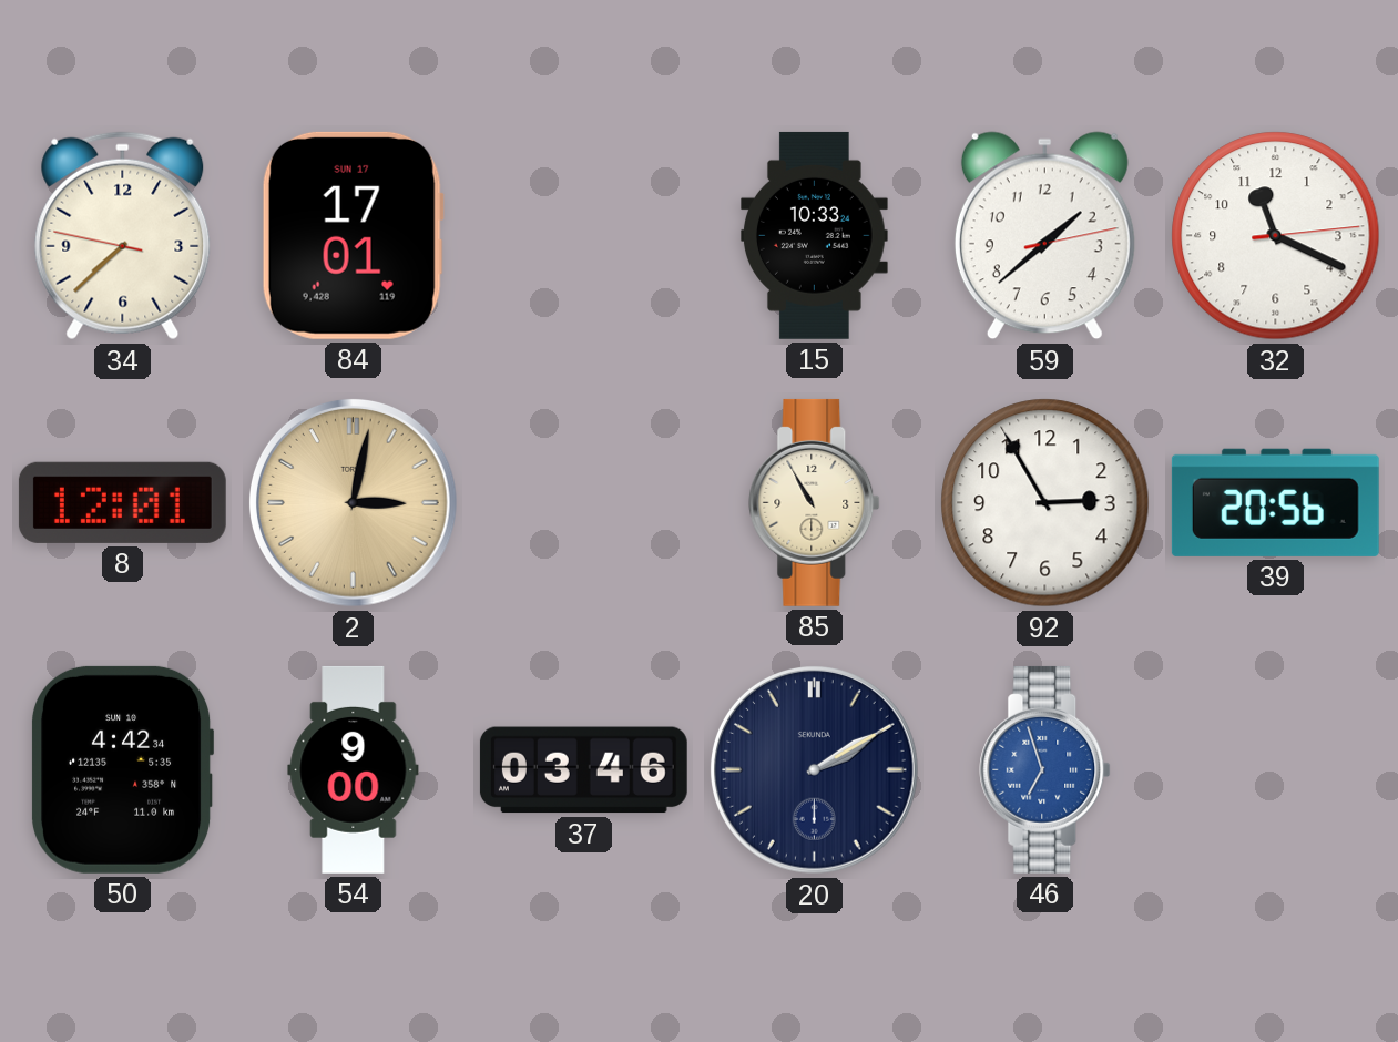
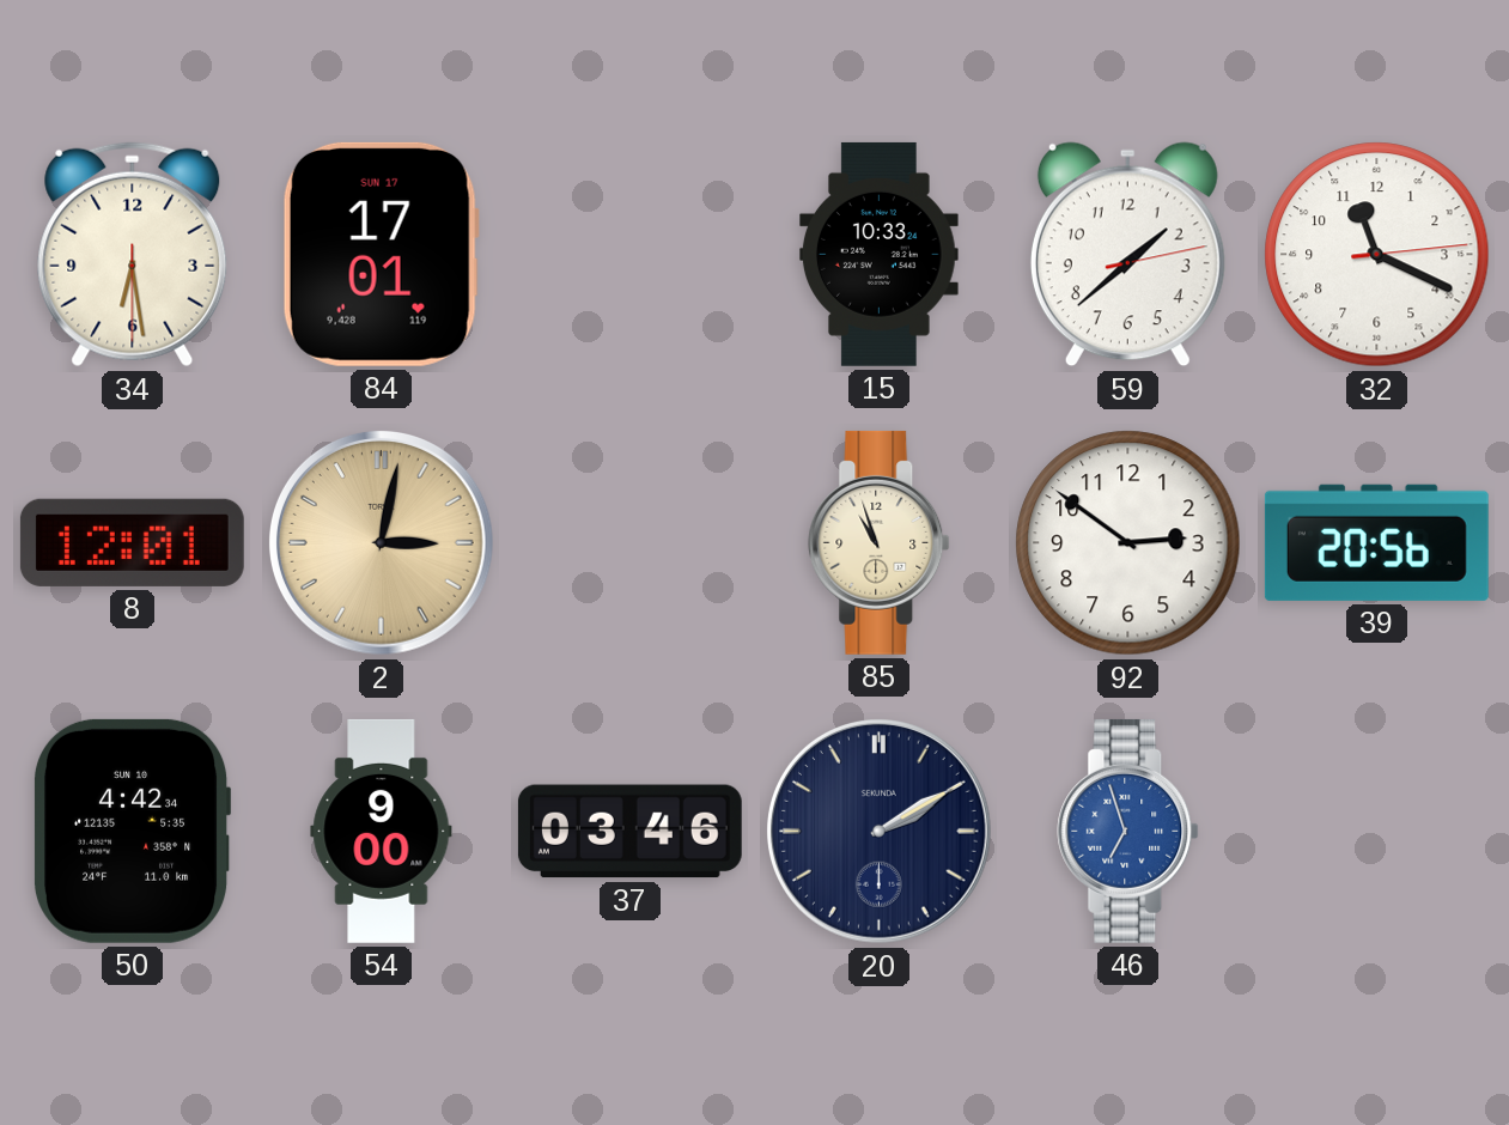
34: 7:37 -> 6:28 (133, 255)
85: 10:55 -> 10:57 (880, 542)
92: 2:55 -> 2:51 (1128, 543)
